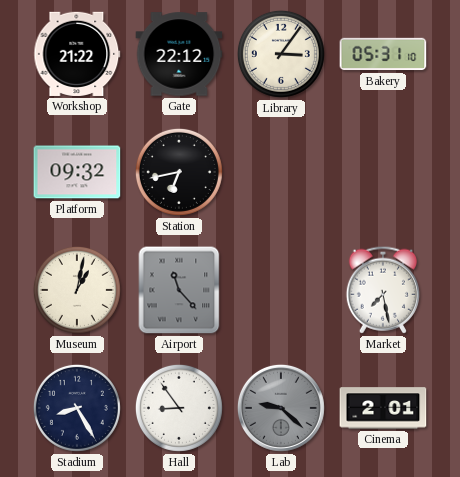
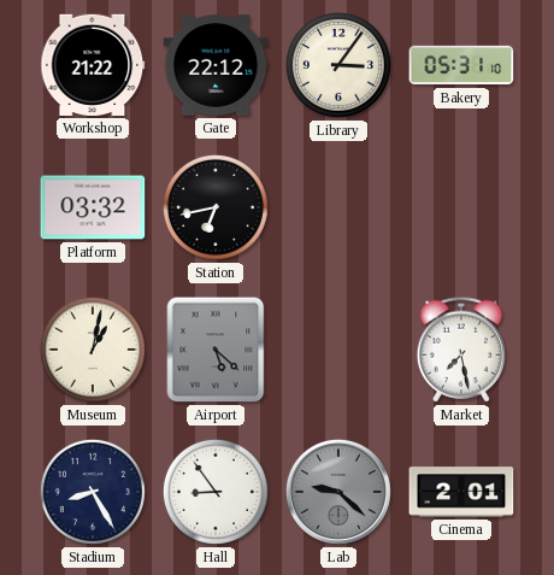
Platform: 09:32 -> 03:32 (93, 207)
Airport: 11:23 -> 5:22 (216, 350)
